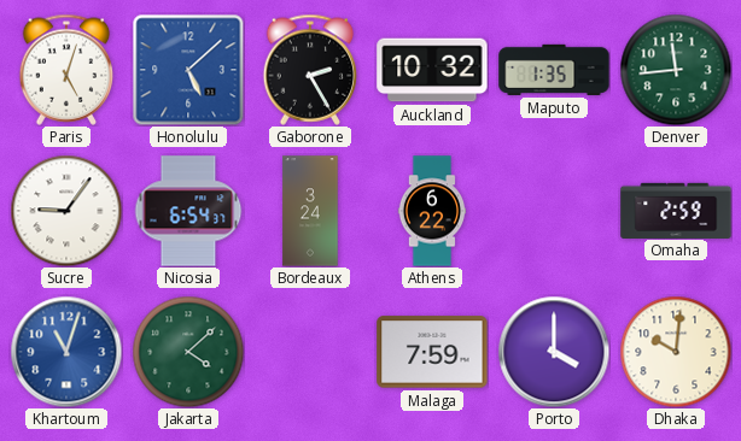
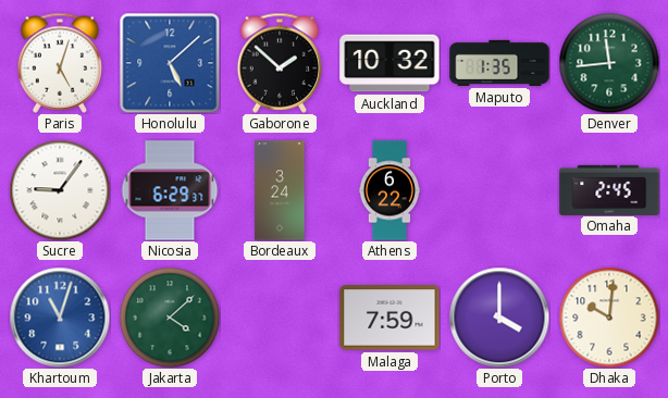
Gaborone: 2:25 -> 1:52 (280, 63)
Nicosia: 6:54 -> 6:29 (170, 190)
Omaha: 2:59 -> 2:45 (609, 189)
